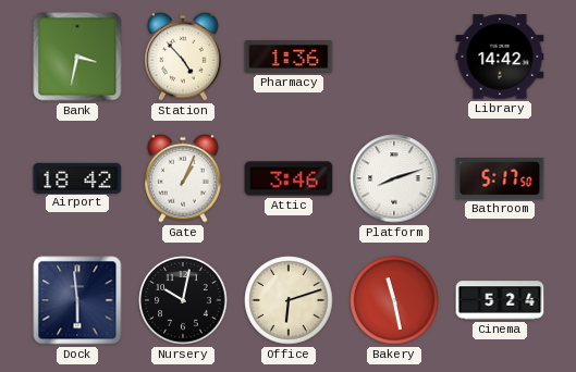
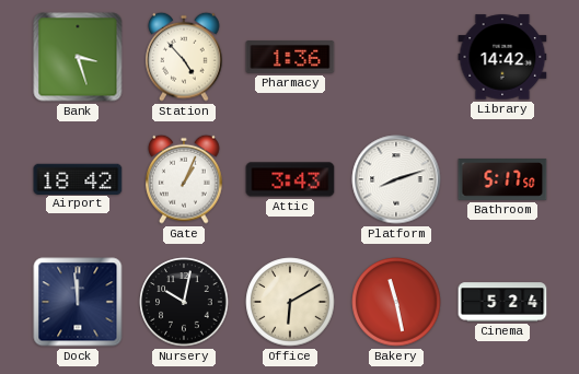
Bank: 3:32 -> 3:27 (78, 57)
Attic: 3:46 -> 3:43 (290, 179)
Dock: 5:59 -> 11:59 (78, 302)
Office: 6:12 -> 6:10 (290, 302)
